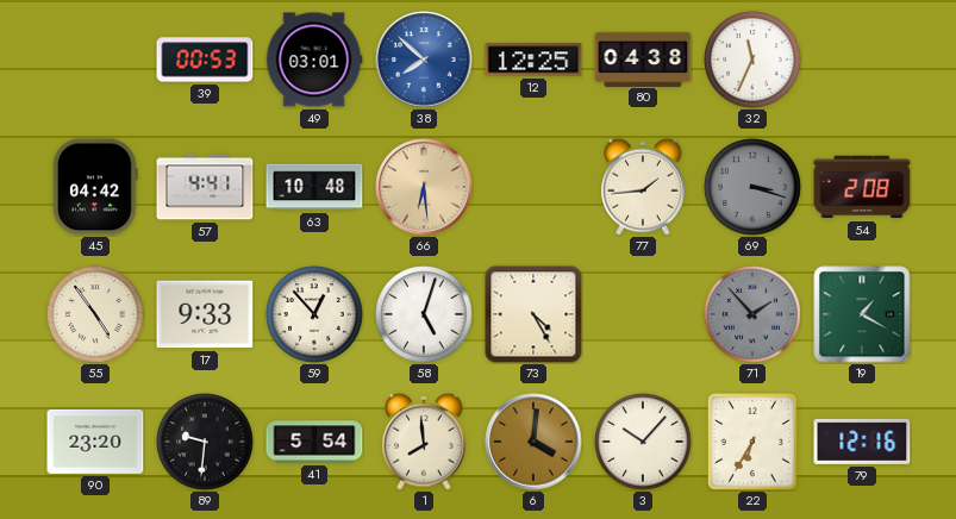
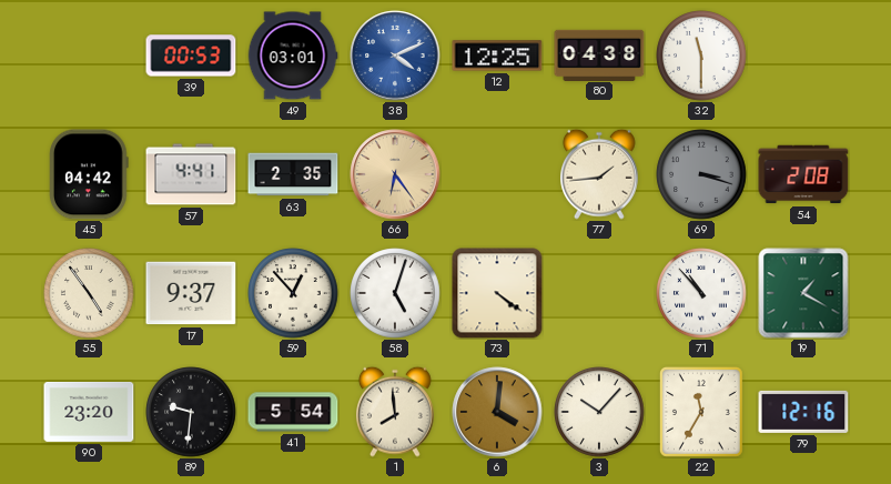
38: 7:52 -> 4:11 (395, 56)
32: 11:34 -> 11:30 (701, 56)
63: 10:48 -> 2:35 (293, 174)
66: 6:29 -> 6:24 (395, 174)
17: 9:33 -> 9:37 (191, 293)
73: 4:25 -> 4:21 (497, 293)
71: 1:53 -> 10:53 (701, 293)
71 dial: grey -> white (701, 293)
22: 6:35 -> 11:35 (701, 412)
